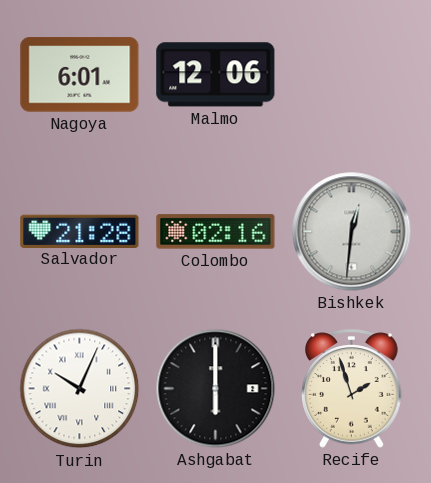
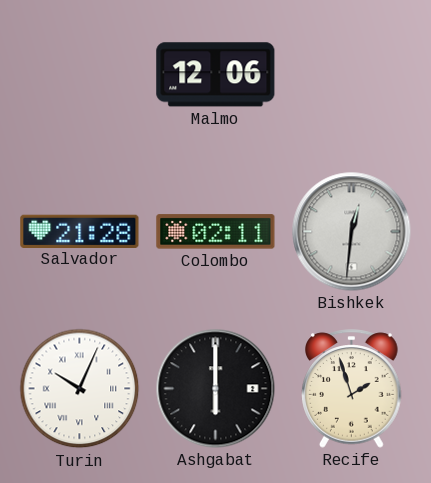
Nagoya: 6:01 -> none (80, 75)
Colombo: 02:16 -> 02:11 (216, 232)
